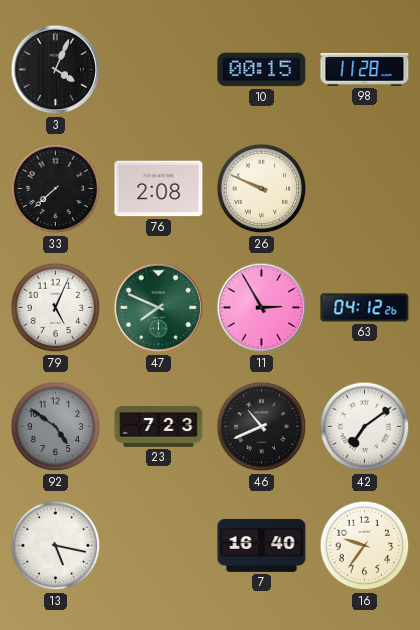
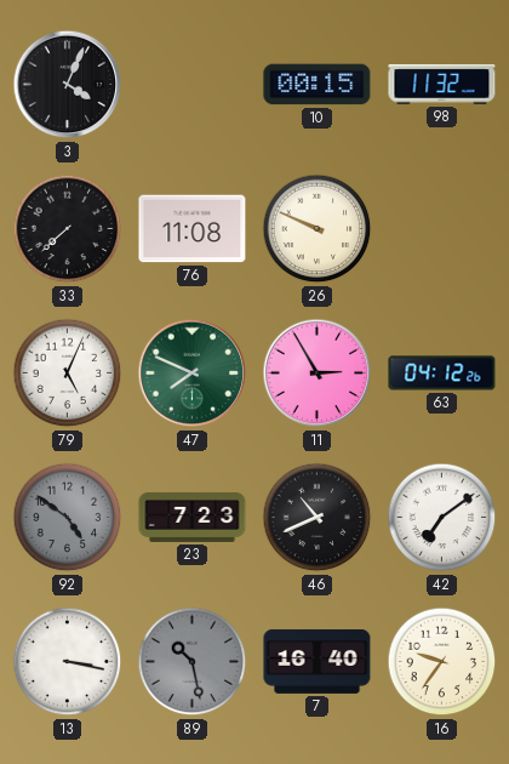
98: 11:28 -> 11:32 (442, 85)
76: 2:08 -> 11:08 (193, 229)
13: 5:17 -> 3:17 (68, 662)
89: none -> 10:28 (193, 662)
